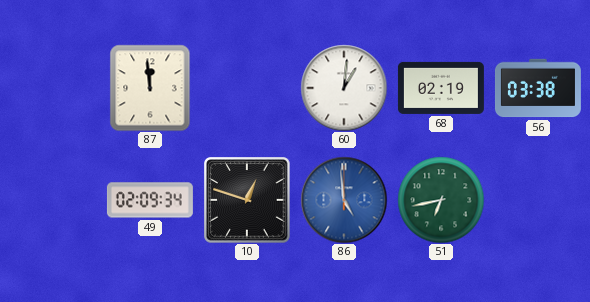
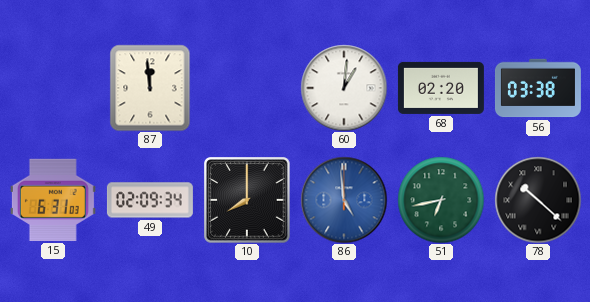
68: 02:19 -> 02:20 (441, 88)
15: none -> 6:31 (53, 200)
10: 12:48 -> 8:00 (247, 200)
78: none -> 10:22 (538, 200)
